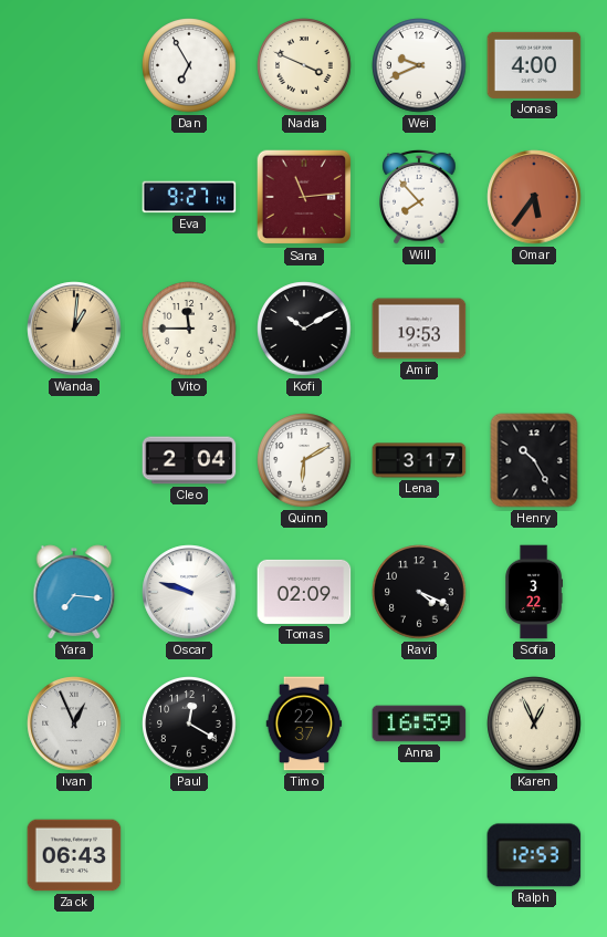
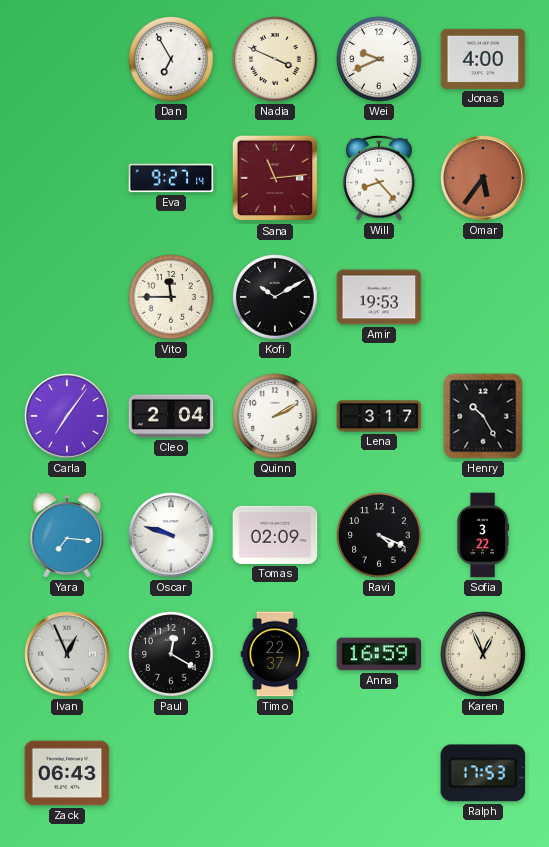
Will: 7:53 -> 8:23 (379, 178)
Wanda: 1:01 -> none (74, 329)
Carla: none -> 7:06 (67, 416)
Quinn: 6:10 -> 2:10 (275, 416)
Ralph: 12:53 -> 17:53 (483, 773)
